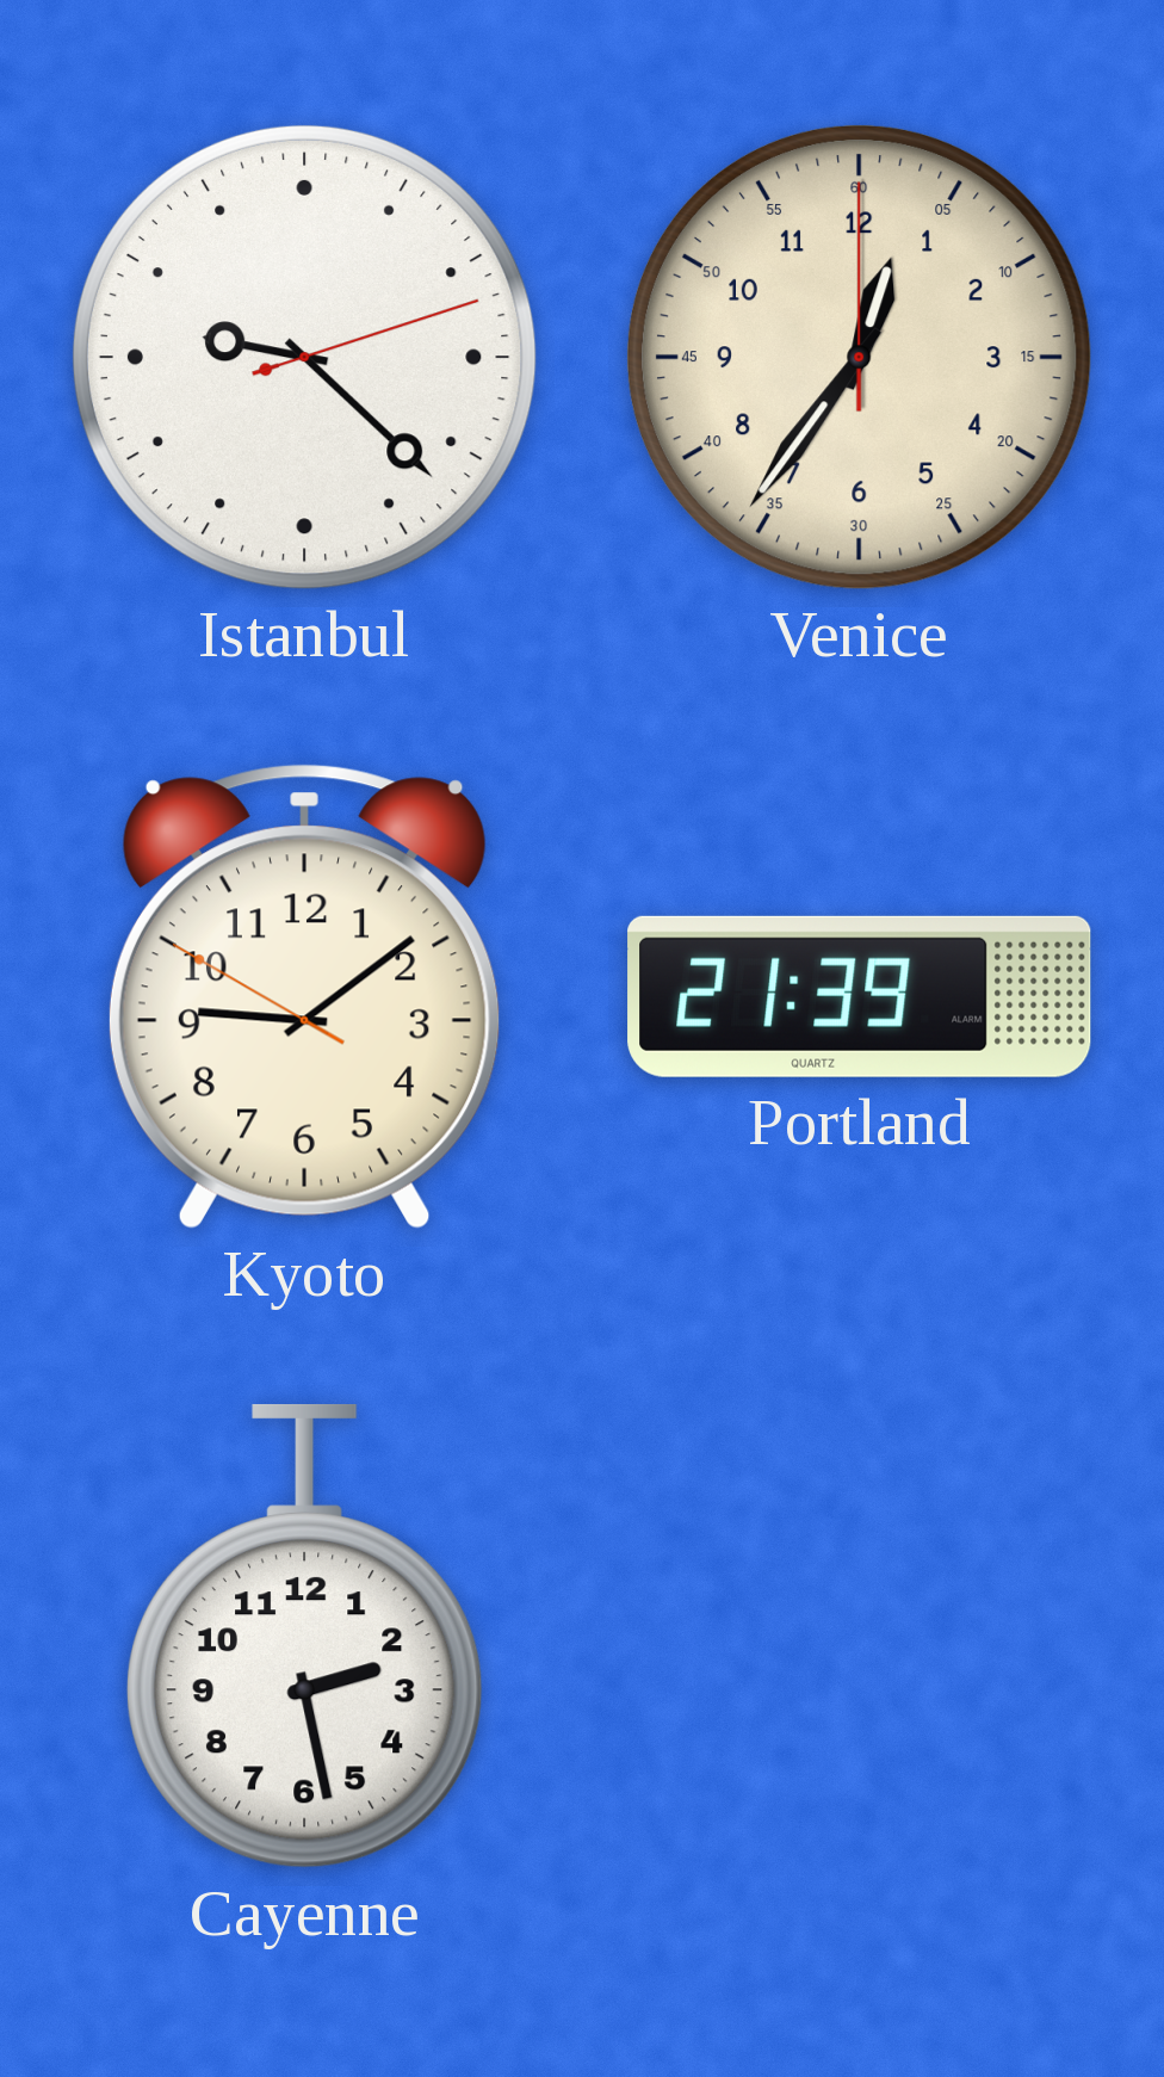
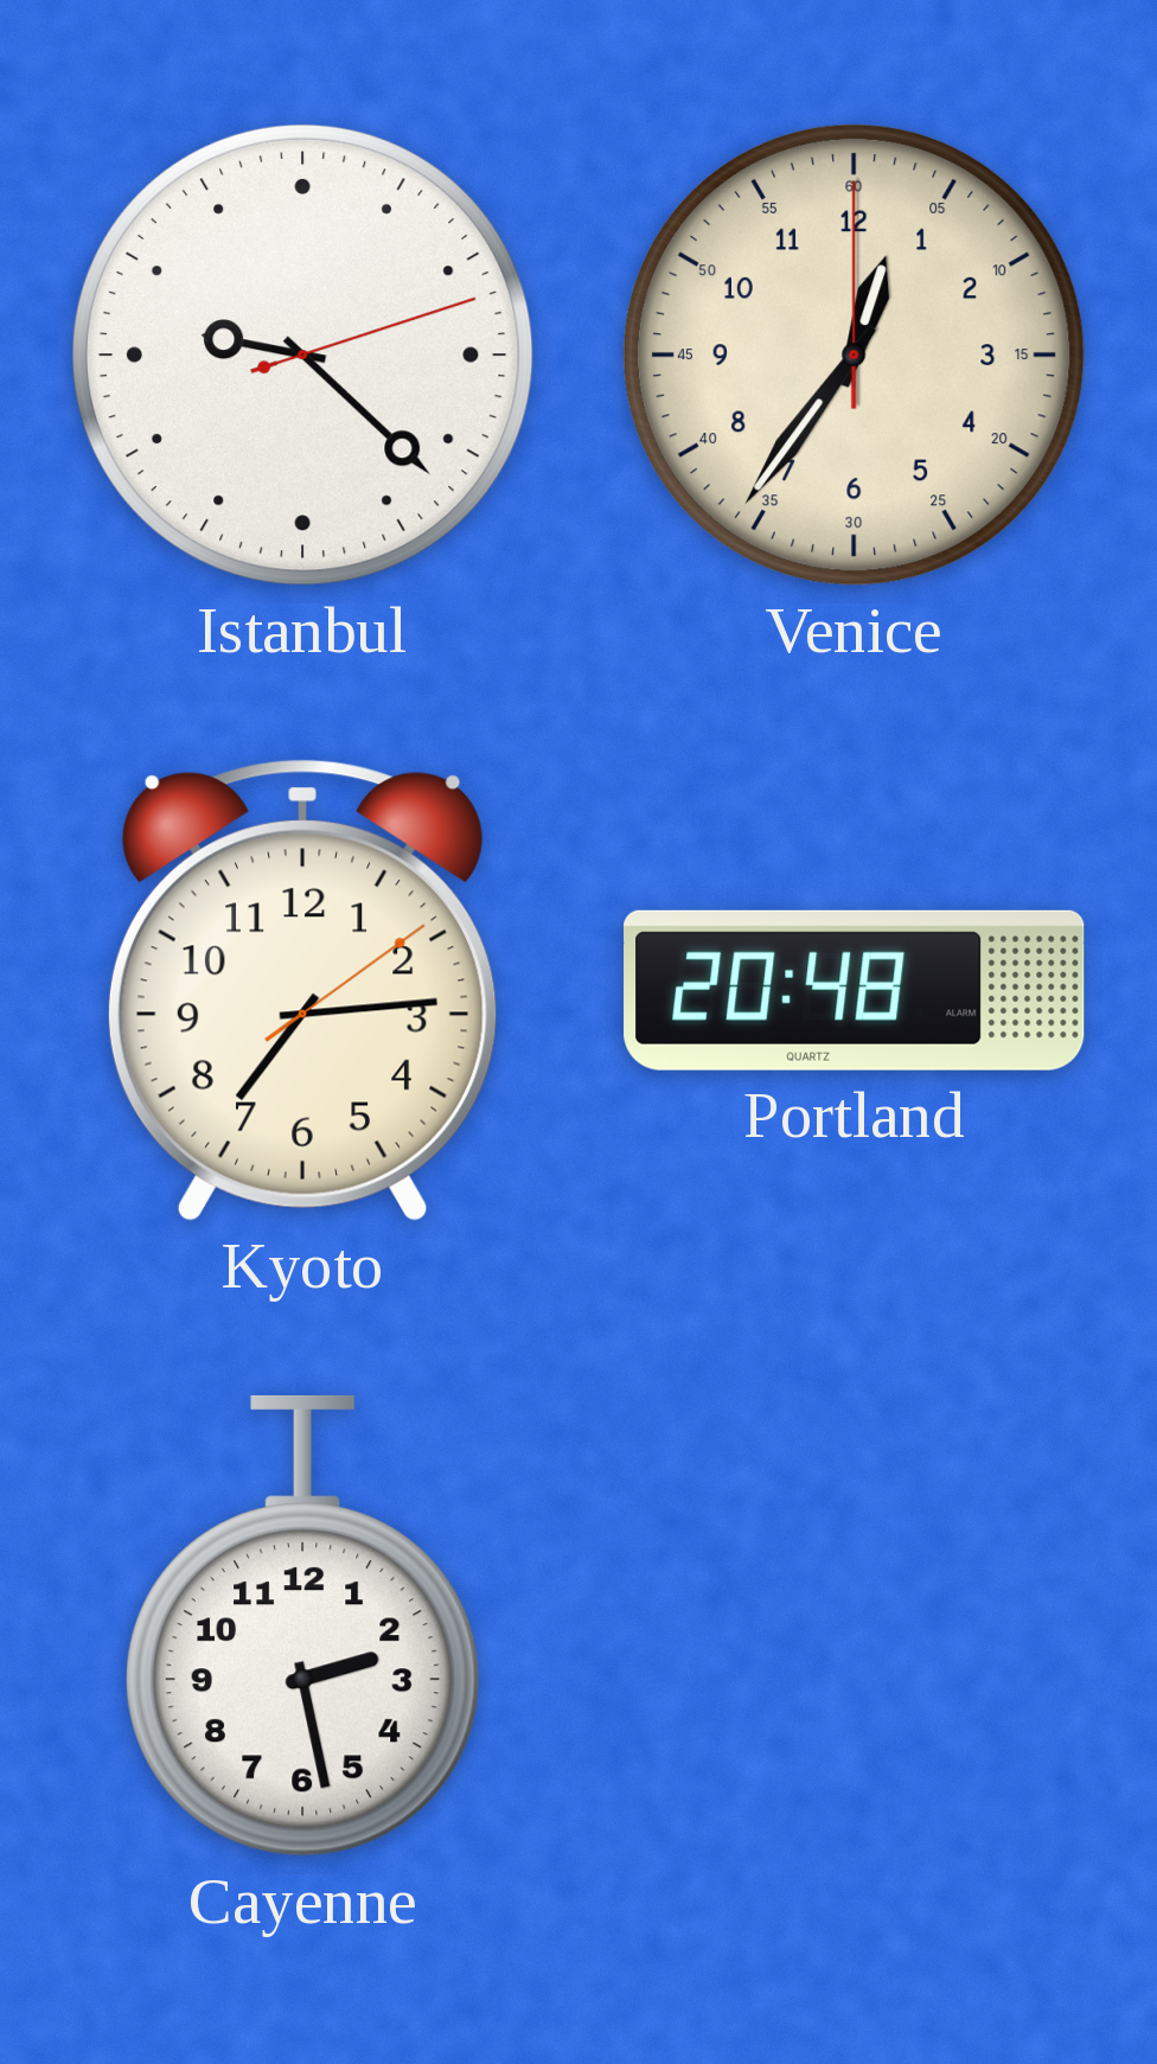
Kyoto: 9:08 -> 7:14 (302, 990)
Portland: 21:39 -> 20:48 (855, 990)
